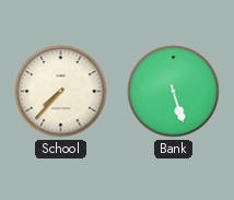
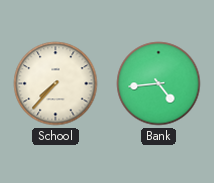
Bank: 5:27 -> 4:44 (159, 84)
